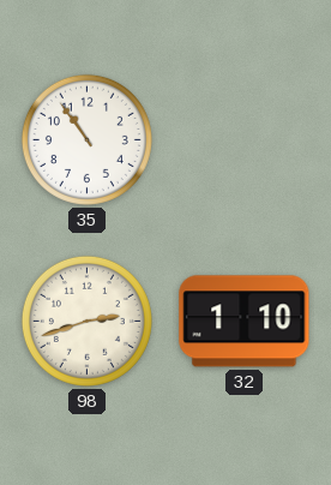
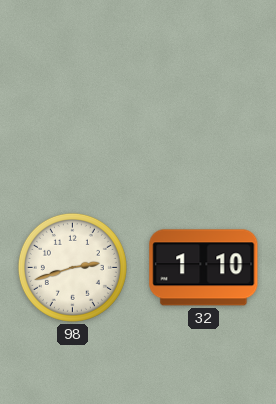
35: 10:54 -> none (86, 139)
